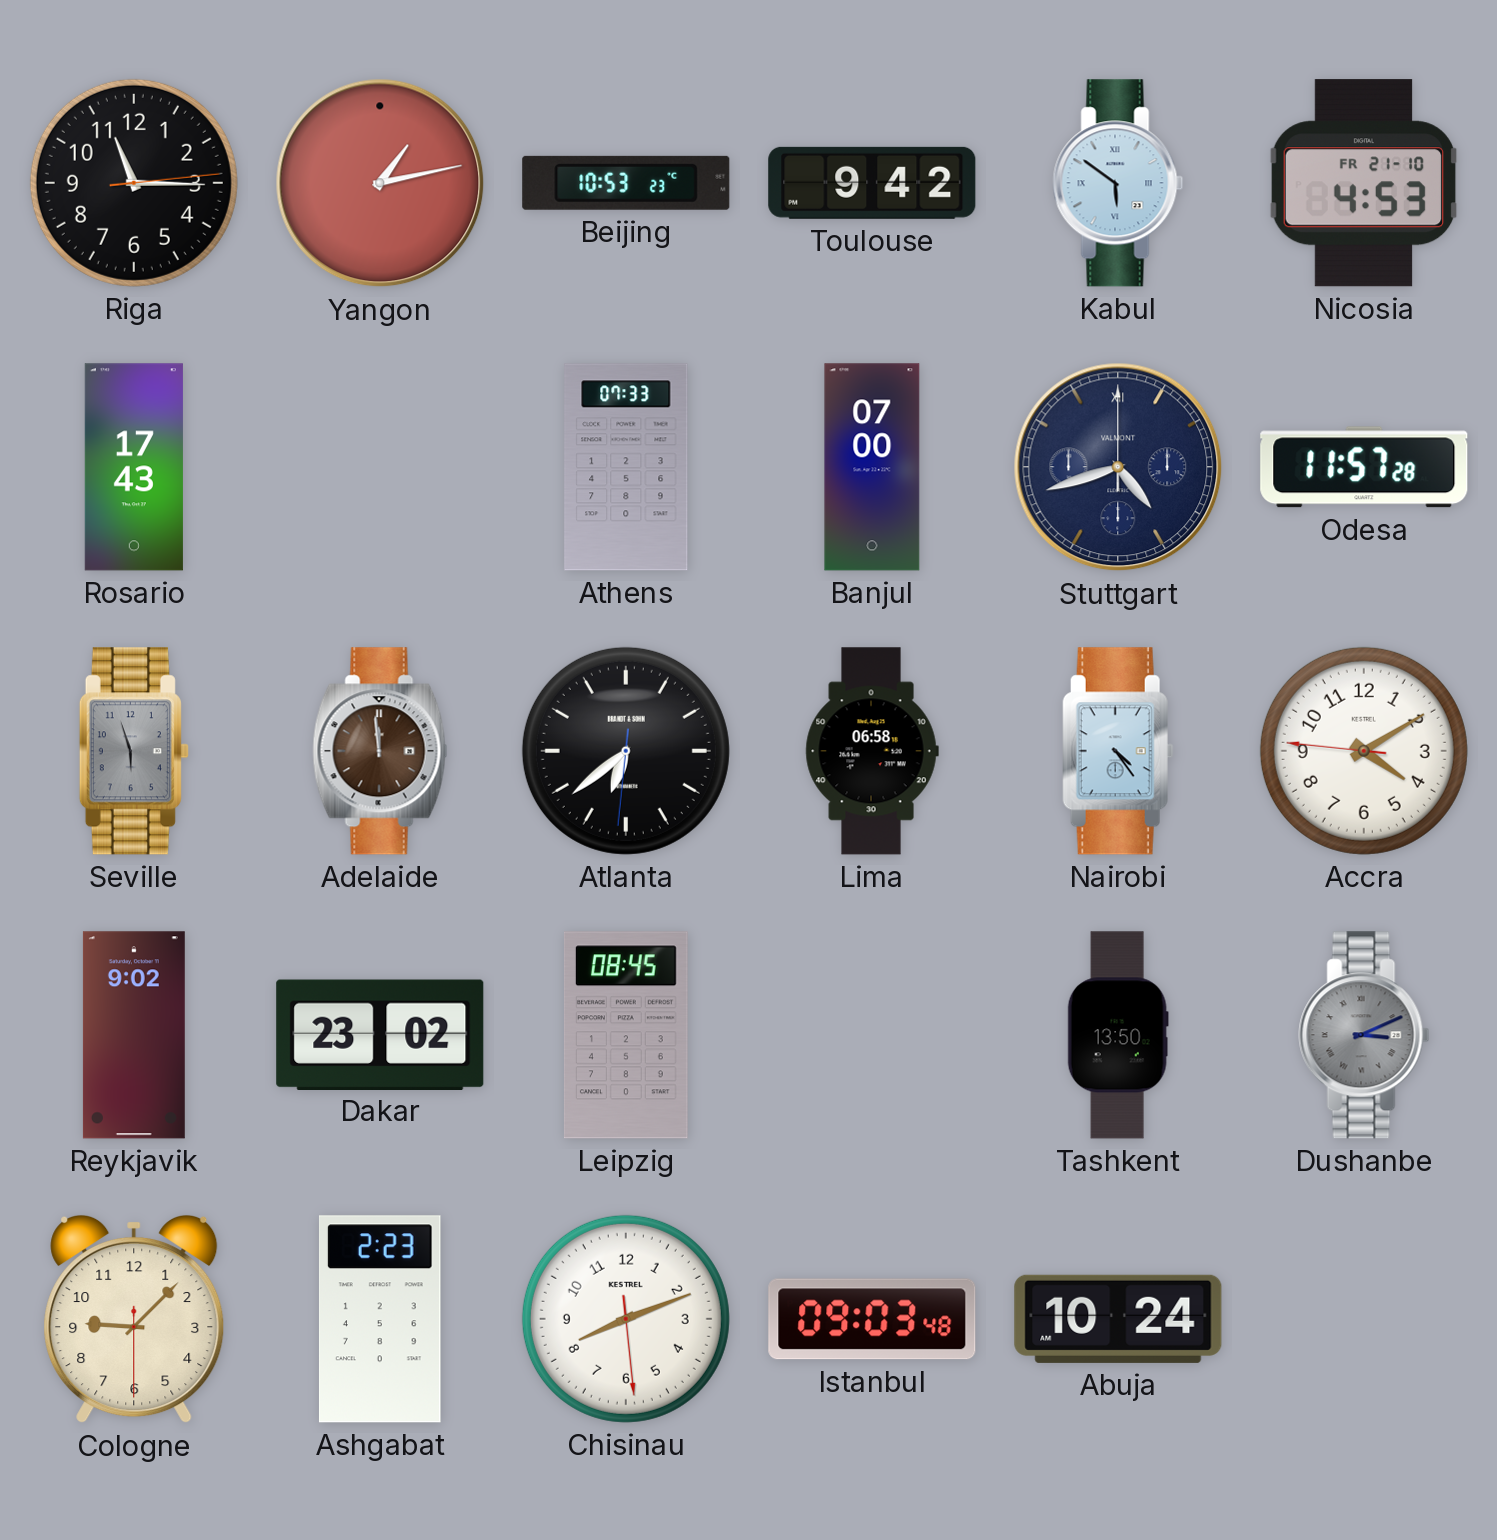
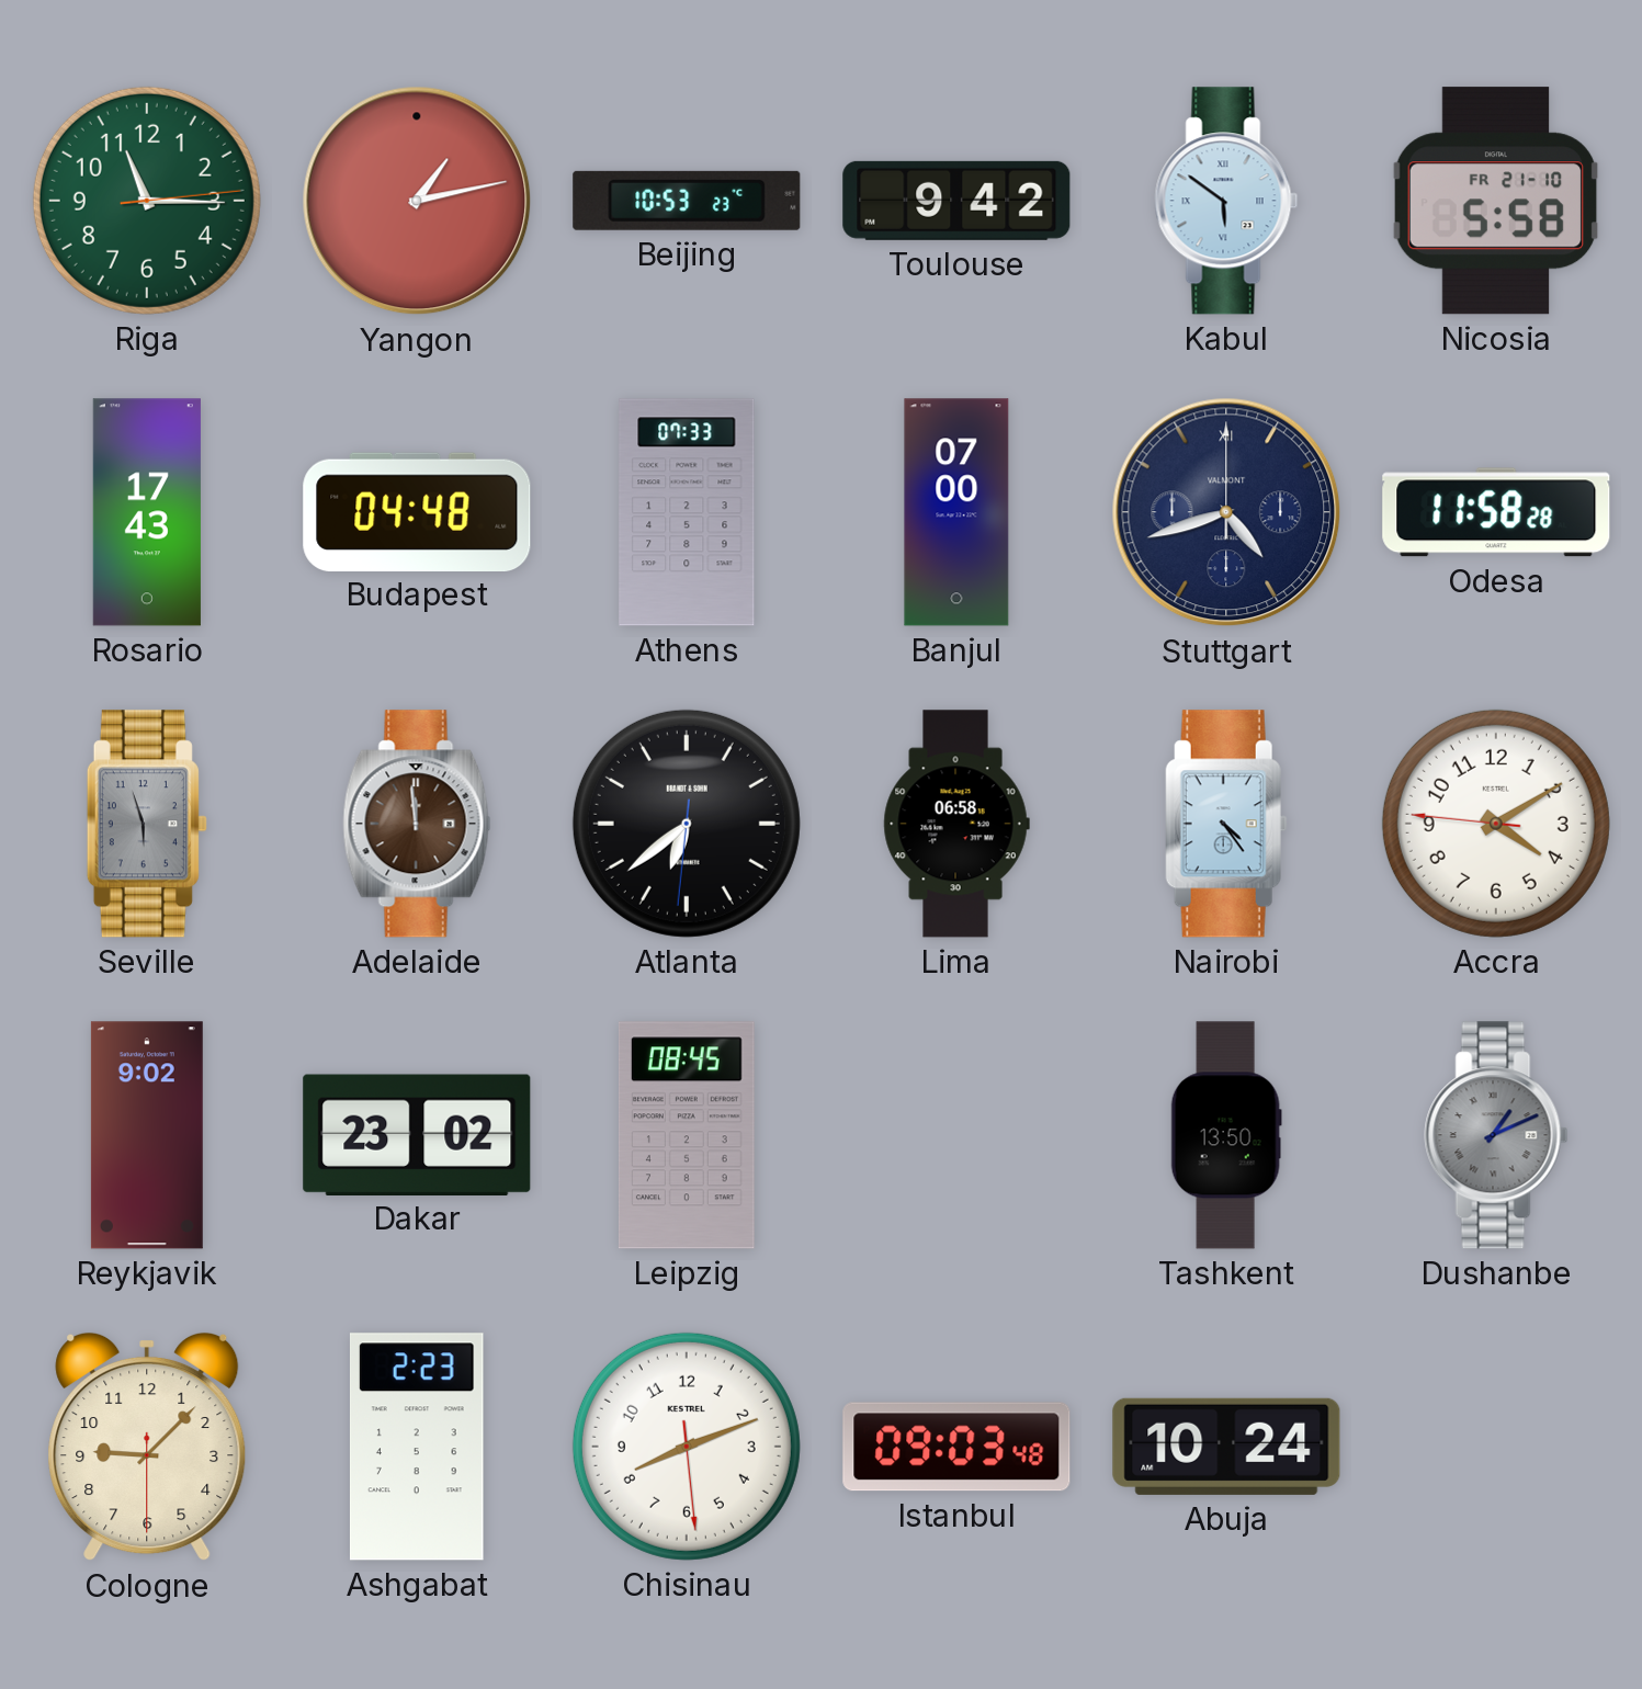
Riga dial: black -> green (147, 201)
Nicosia: 4:53 -> 5:58 (1496, 201)
Budapest: none -> 04:48 (417, 511)
Odesa: 11:57 -> 11:58 (1496, 512)
Dushanbe: 3:11 -> 1:11 (1496, 1135)
